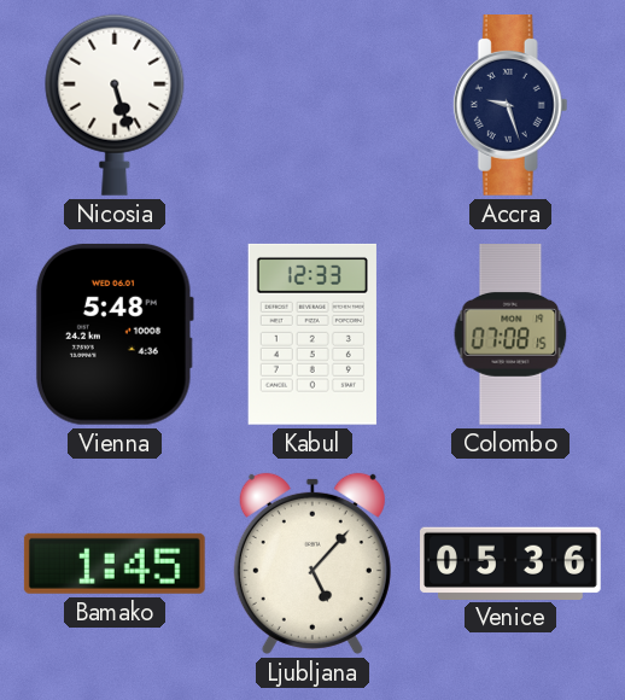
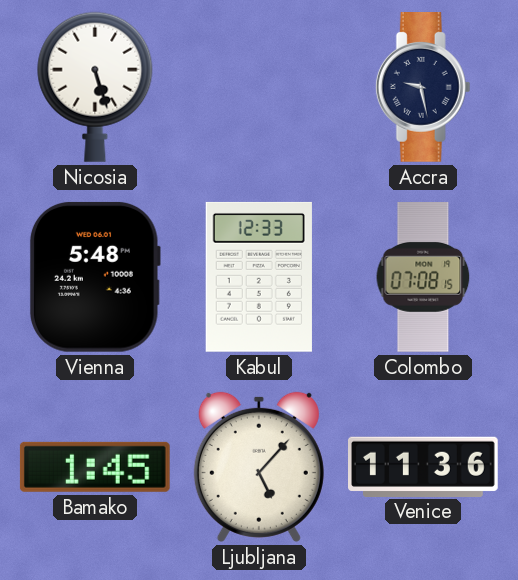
Accra: 9:27 -> 9:28 (423, 88)
Venice: 05:36 -> 11:36 (424, 466)
